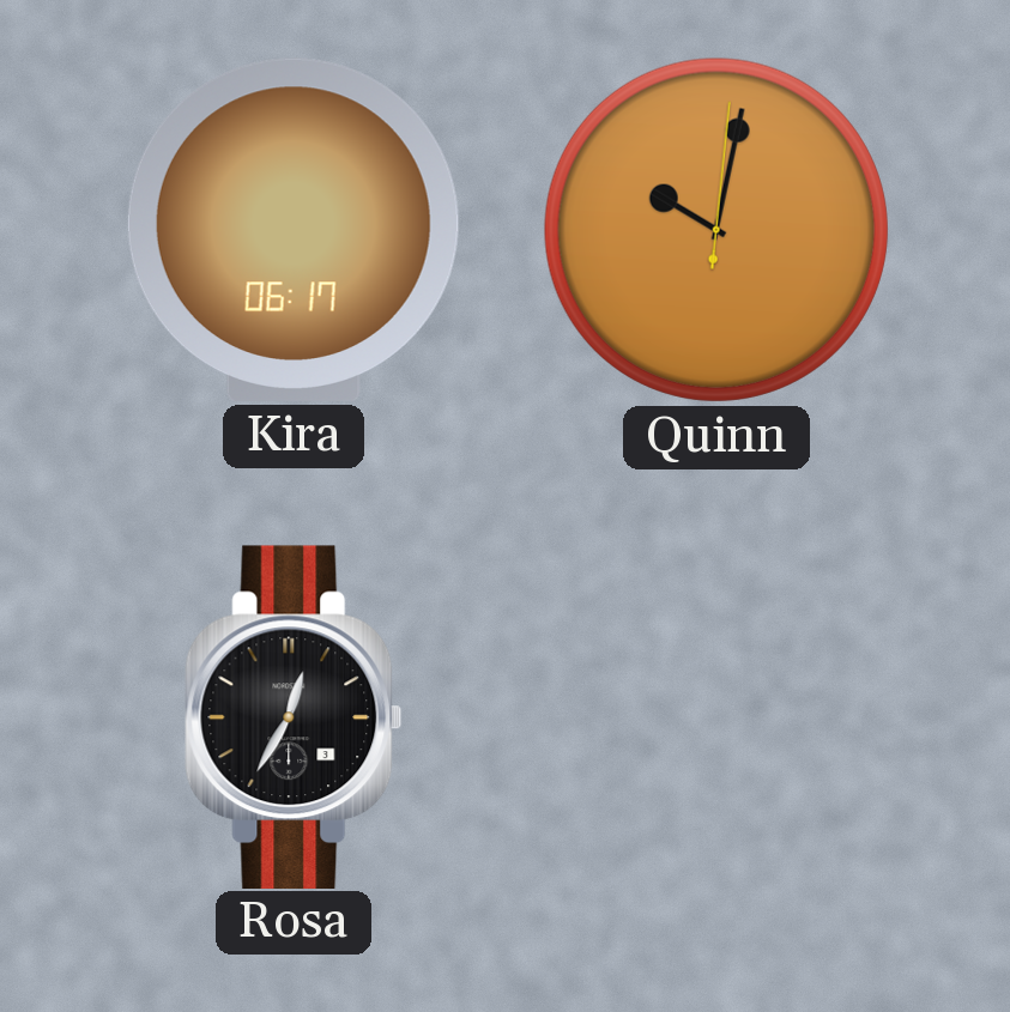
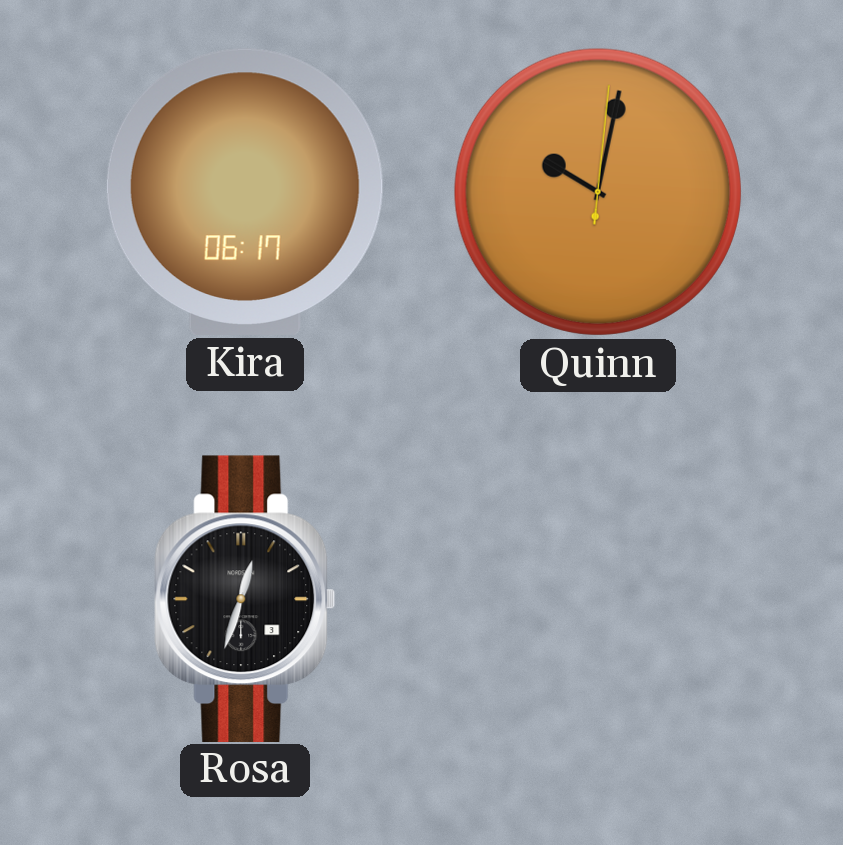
Rosa: 12:35 -> 12:33 (245, 598)
